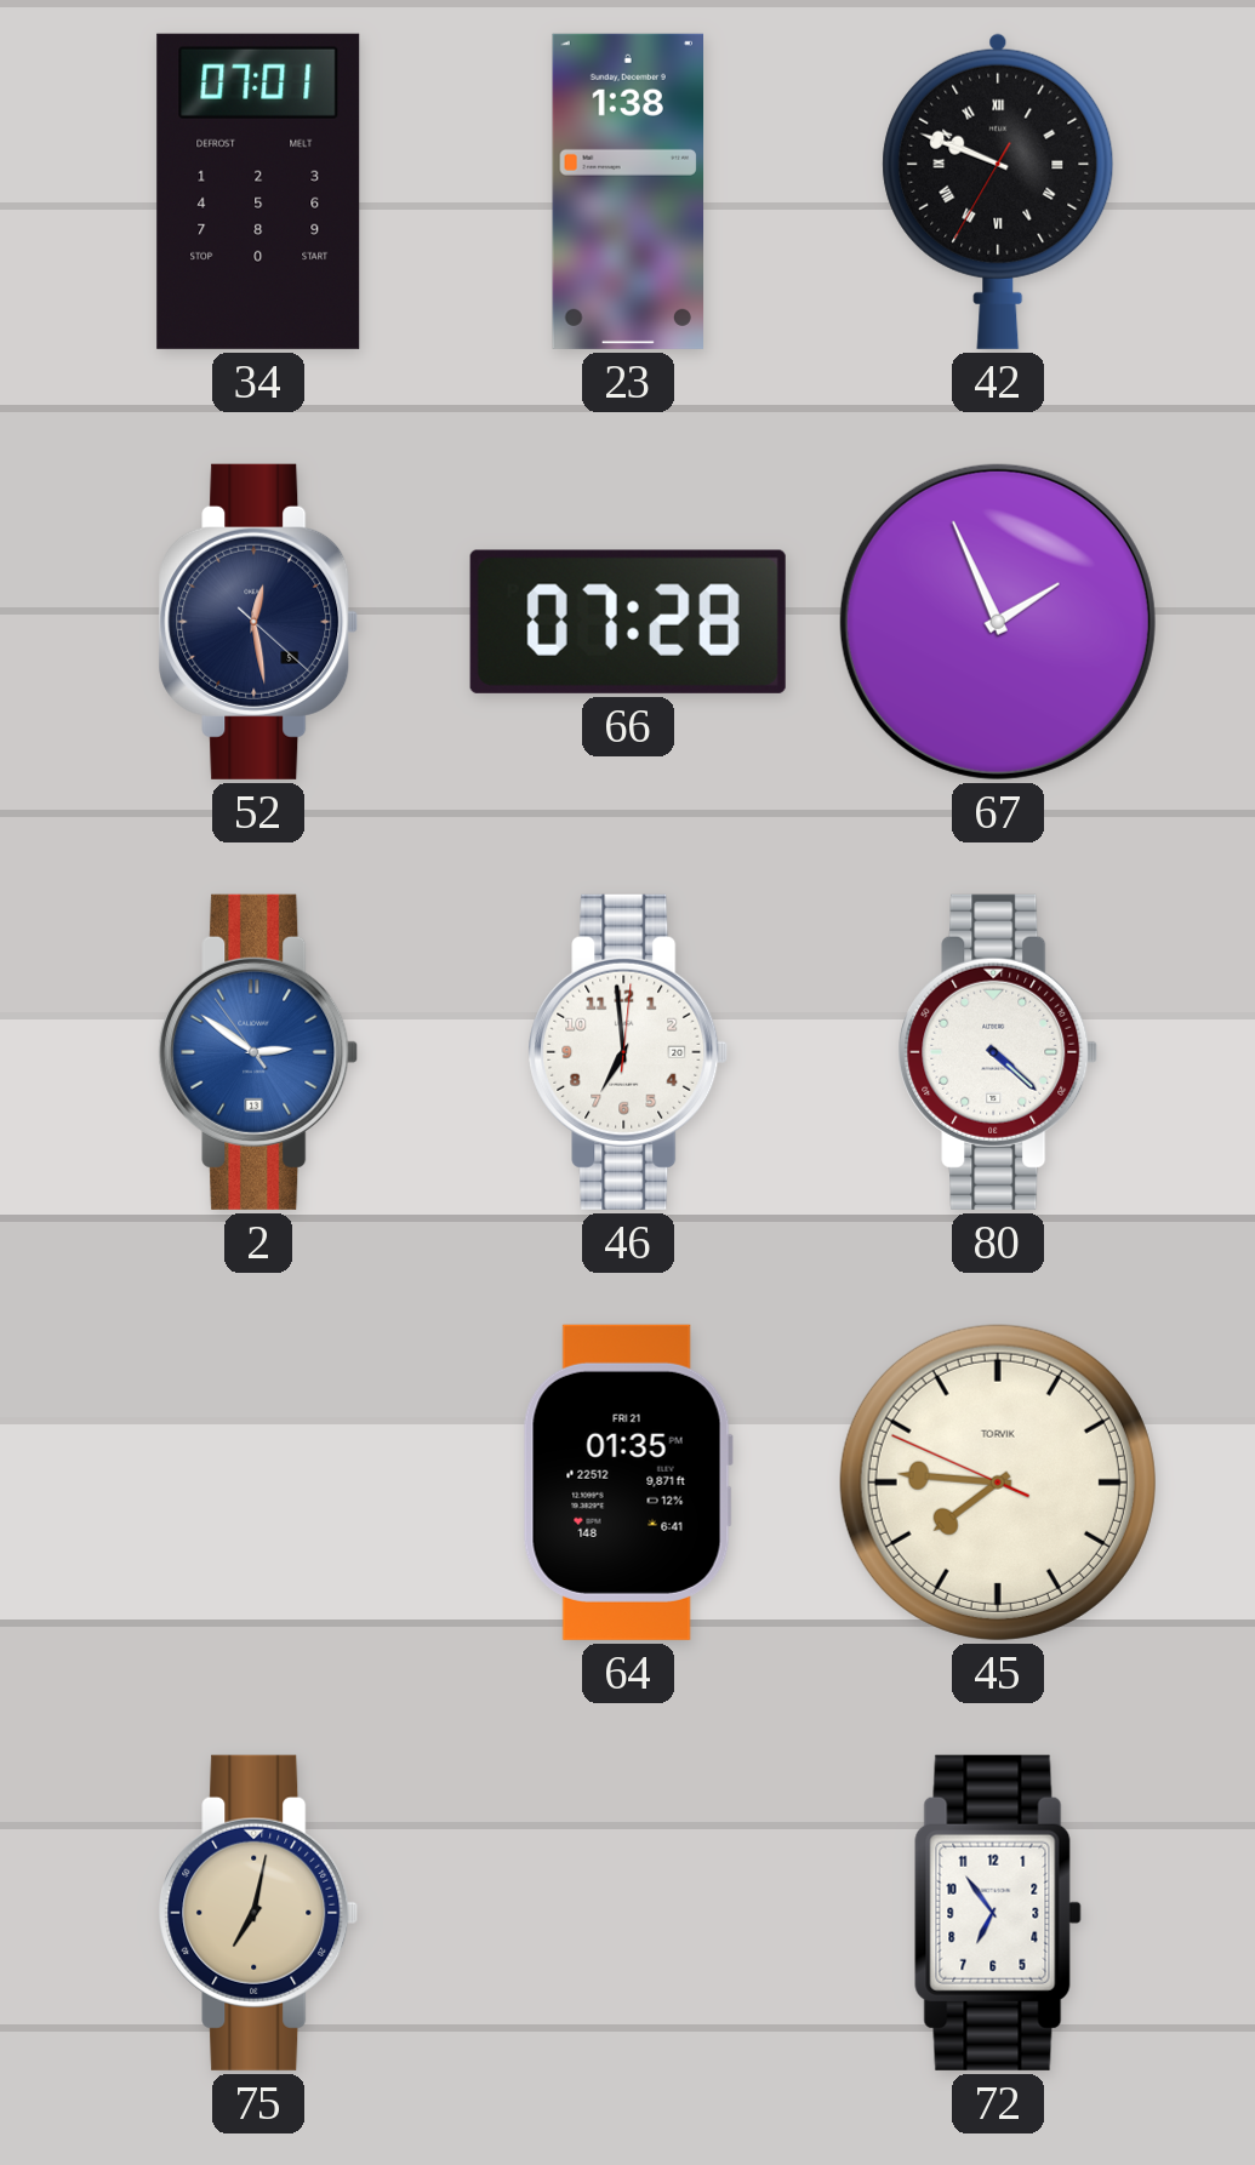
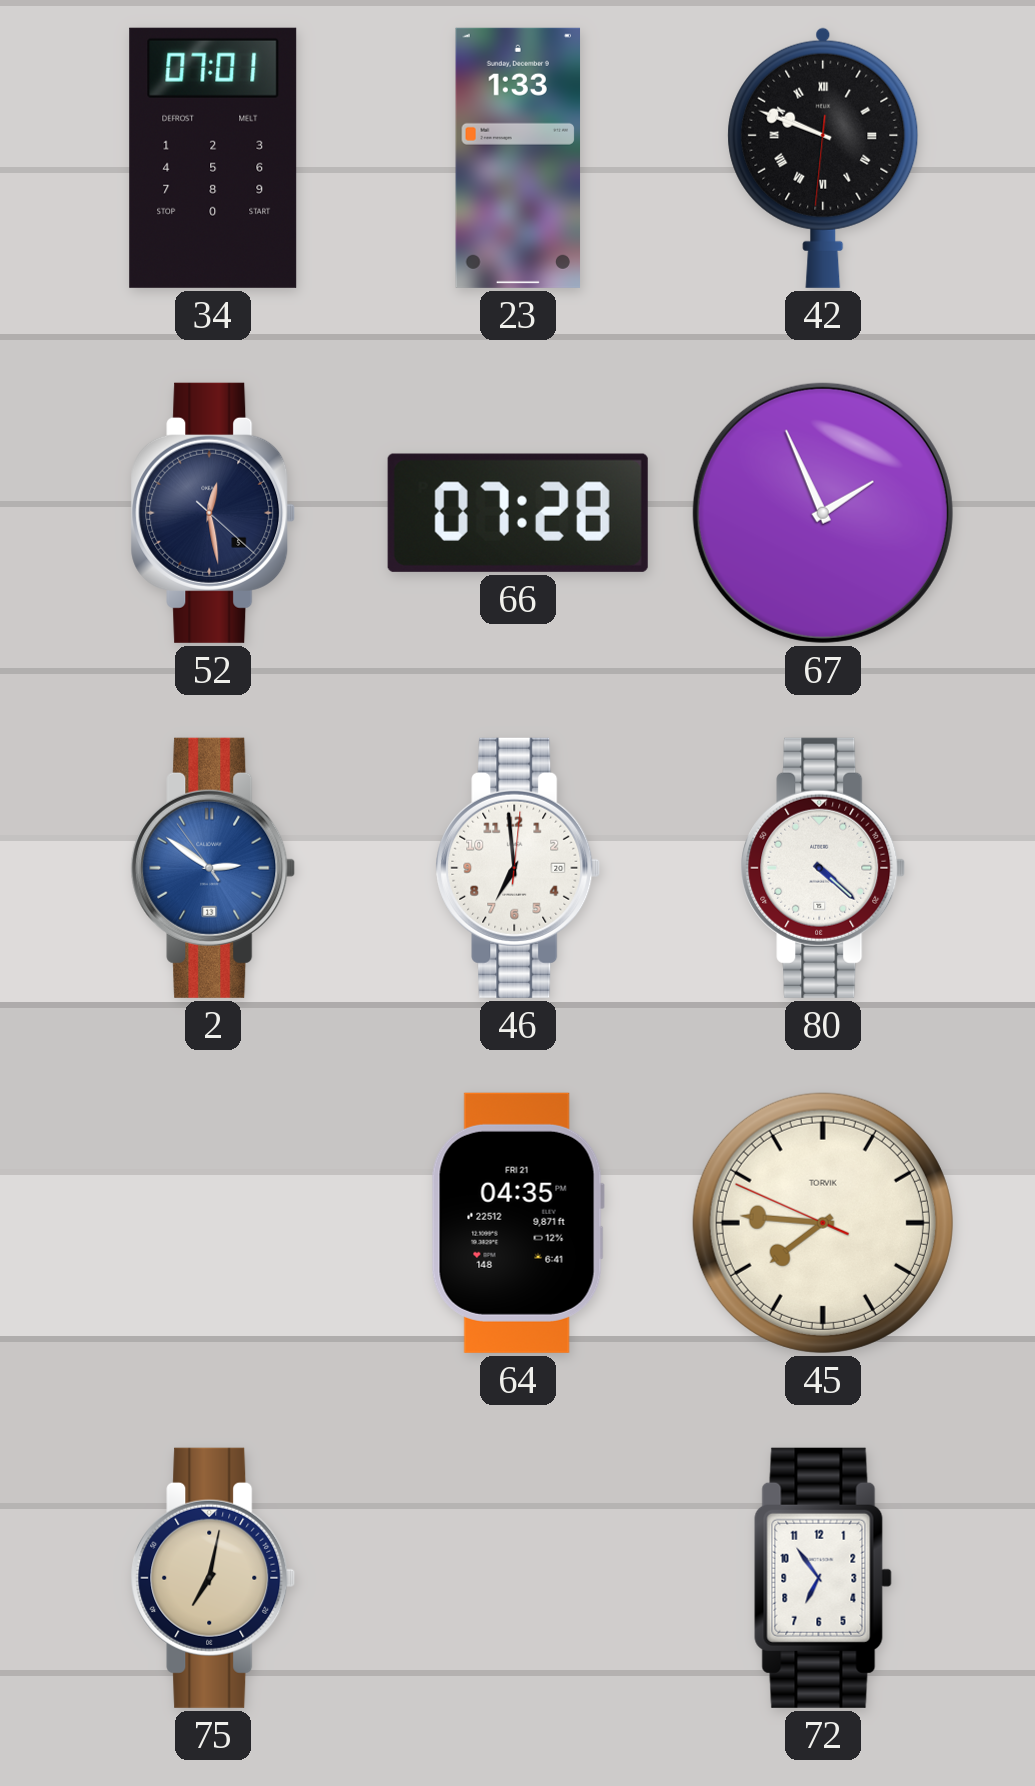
23: 1:38 -> 1:33 (518, 158)
42: 9:48:35 -> 9:48:31 (823, 158)
64: 01:35 -> 04:35 (518, 1223)
